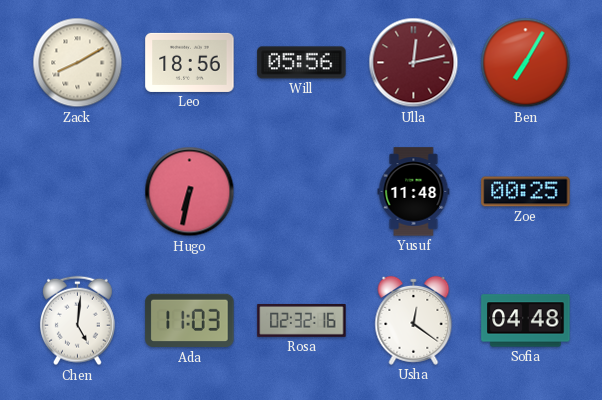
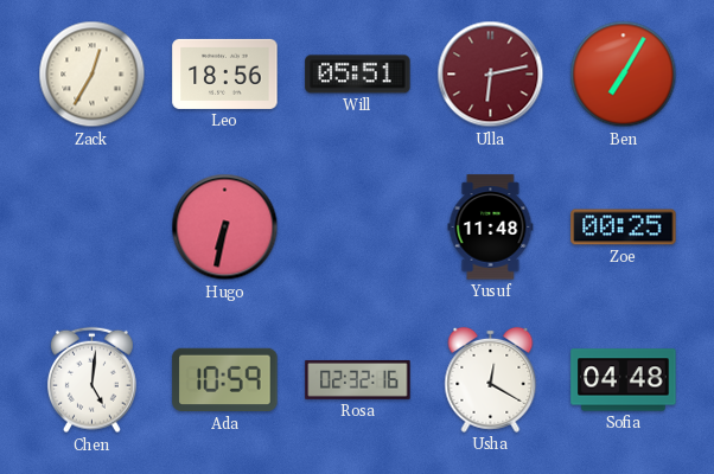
Zack: 8:10 -> 12:35 (93, 75)
Will: 05:56 -> 05:51 (358, 75)
Ulla: 12:13 -> 6:13 (491, 75)
Ada: 11:03 -> 10:59 (225, 380)
Usha: 12:21 -> 12:20 (491, 379)
